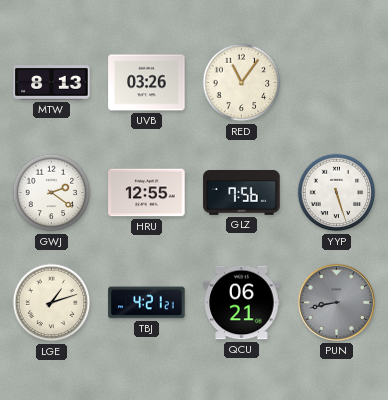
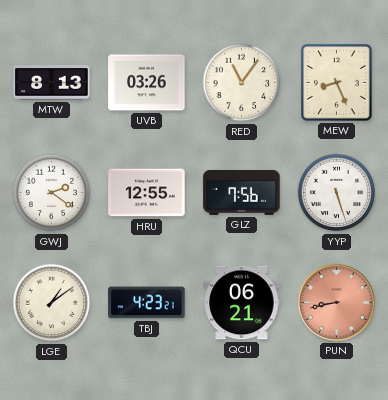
MEW: none -> 8:26 (337, 83)
LGE: 1:12 -> 1:09 (52, 303)
TBJ: 4:21 -> 4:23 (147, 303)
PUN dial: grey -> salmon (336, 302)
